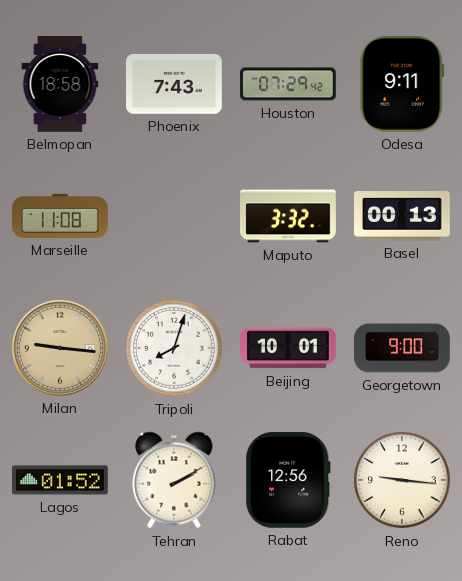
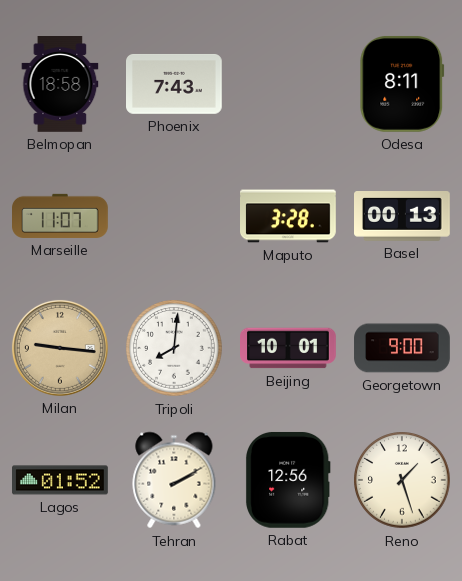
Houston: 07:29 -> none (288, 84)
Odesa: 9:11 -> 8:11 (402, 84)
Marseille: 11:08 -> 11:07 (61, 216)
Maputo: 3:32 -> 3:28 (289, 216)
Tripoli: 8:03 -> 8:01 (174, 348)
Reno: 9:16 -> 1:27 (402, 480)
